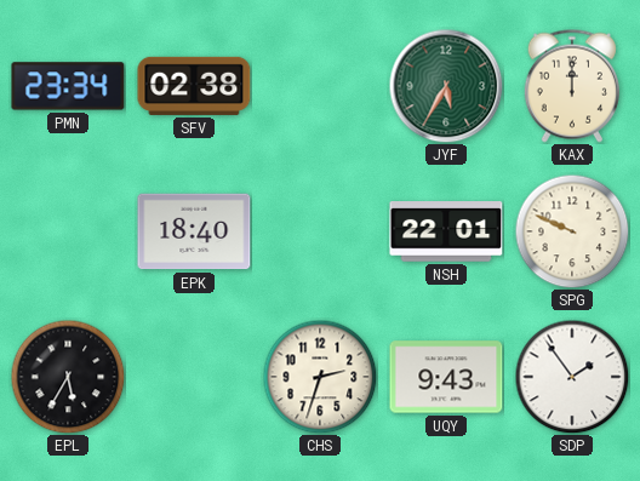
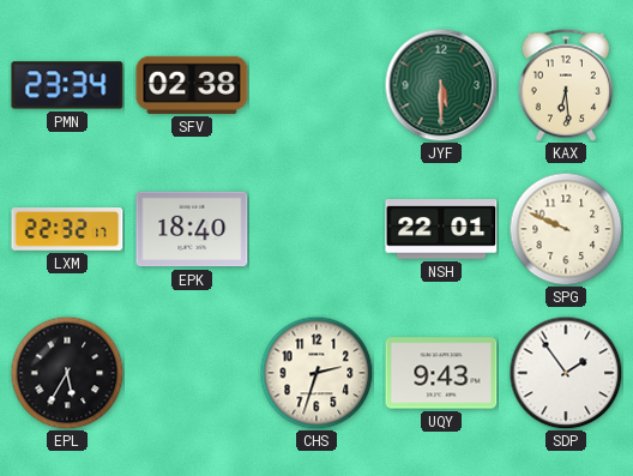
JYF: 5:35 -> 5:30 (441, 85)
KAX: 12:00 -> 6:29 (566, 85)
LXM: none -> 22:32 (67, 230)
